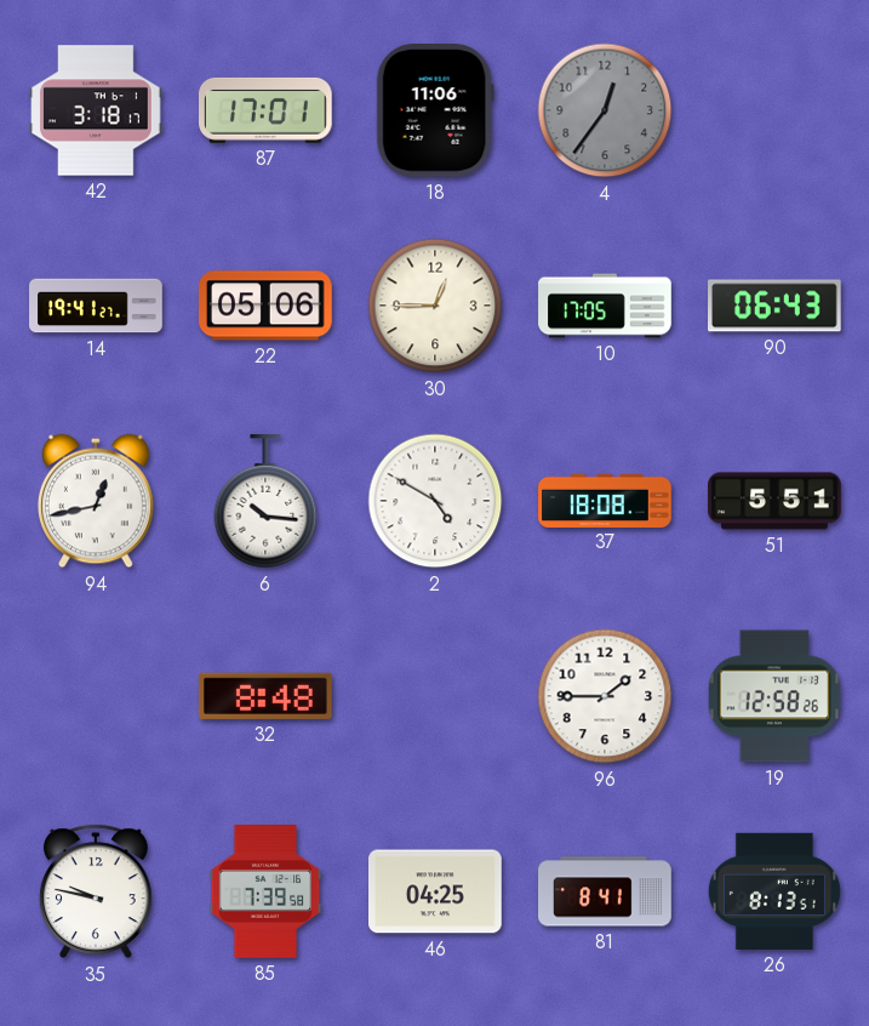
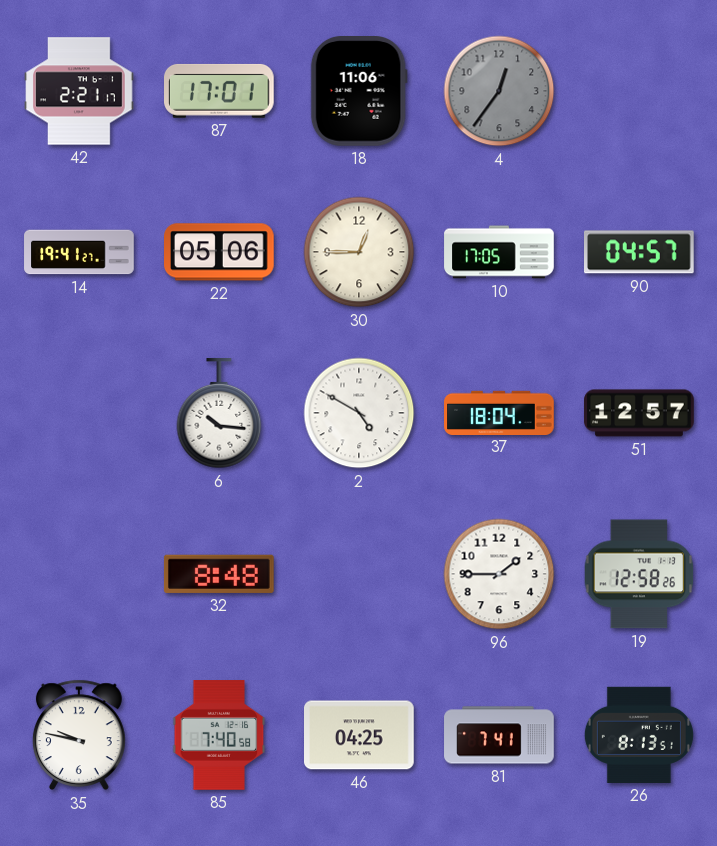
42: 3:18 -> 2:21 (79, 91)
90: 06:43 -> 04:57 (640, 252)
94: 12:43 -> none (96, 501)
37: 18:08 -> 18:04 (499, 412)
51: 5:51 -> 12:57 (639, 413)
85: 7:39 -> 7:40 (219, 735)
81: 8:41 -> 7:41 (499, 735)
